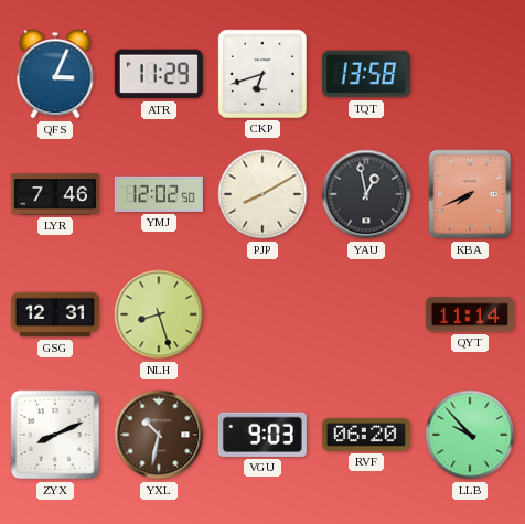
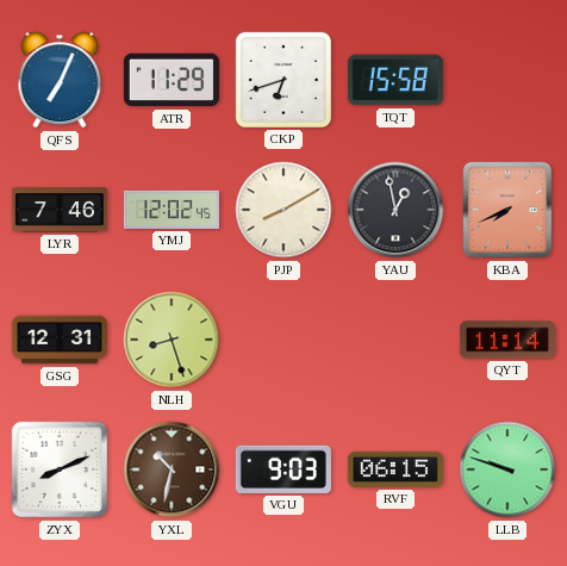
QFS: 3:04 -> 7:04 (60, 80)
TQT: 13:58 -> 15:58 (395, 80)
YMJ: 12:02:50 -> 12:02:45 (172, 210)
RVF: 06:20 -> 06:15 (395, 469)
LLB: 9:53 -> 9:48 (507, 469)
